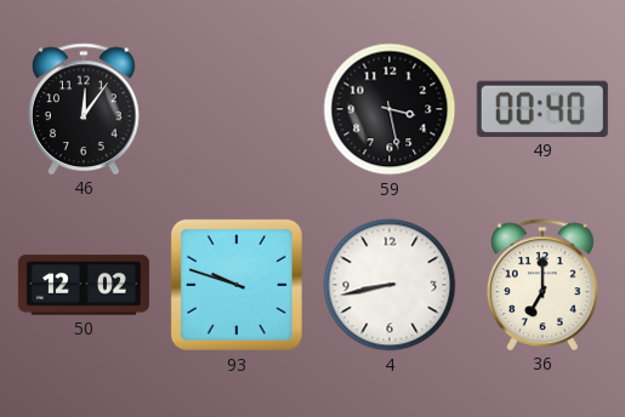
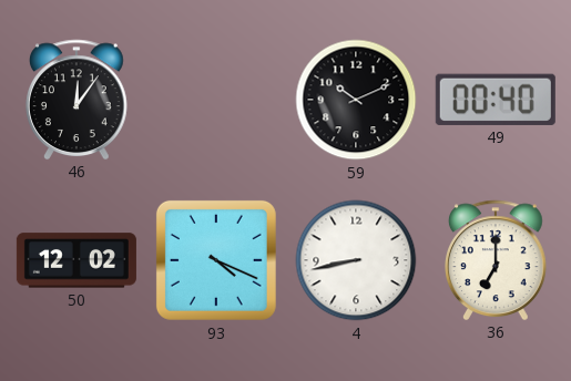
59: 3:28 -> 10:11 (356, 100)
93: 9:48 -> 4:19 (216, 260)
